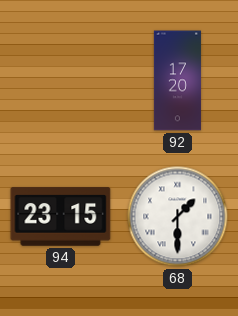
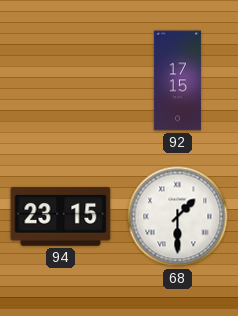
92: 17:20 -> 17:15 (177, 81)
